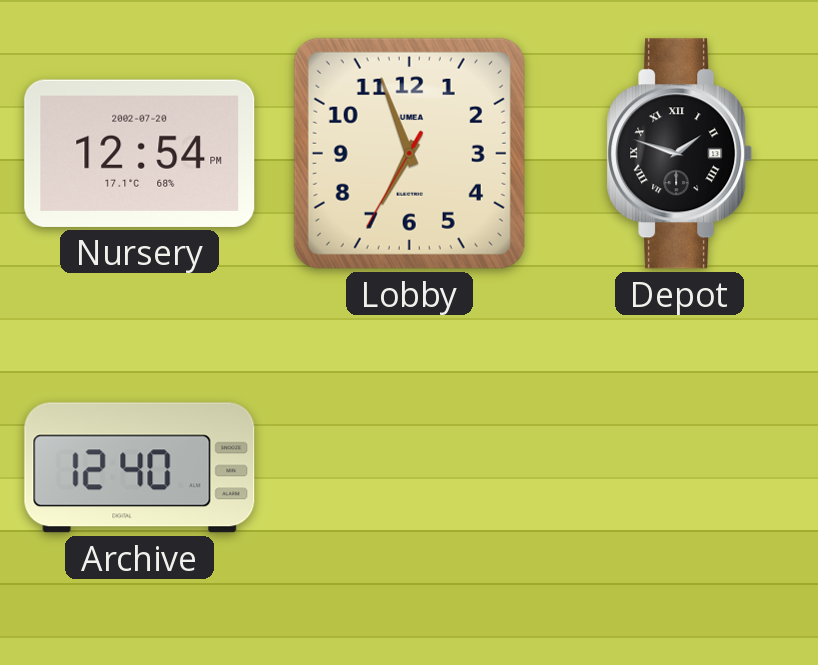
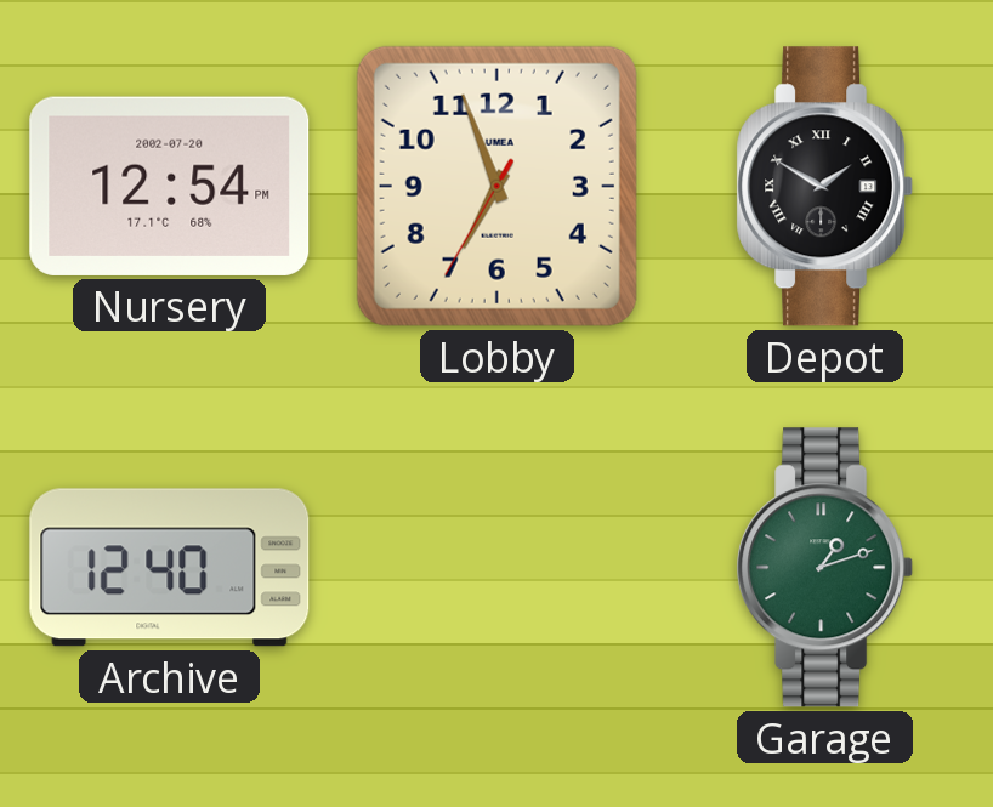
Depot: 1:48 -> 1:50 (825, 187)
Garage: none -> 1:12 (825, 568)
